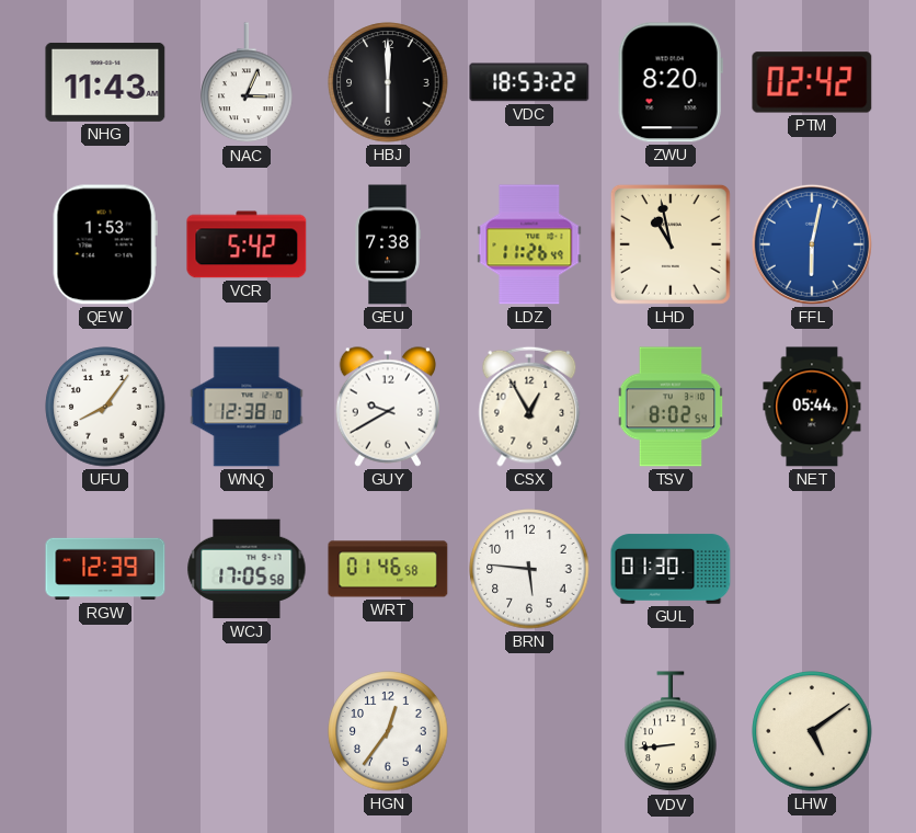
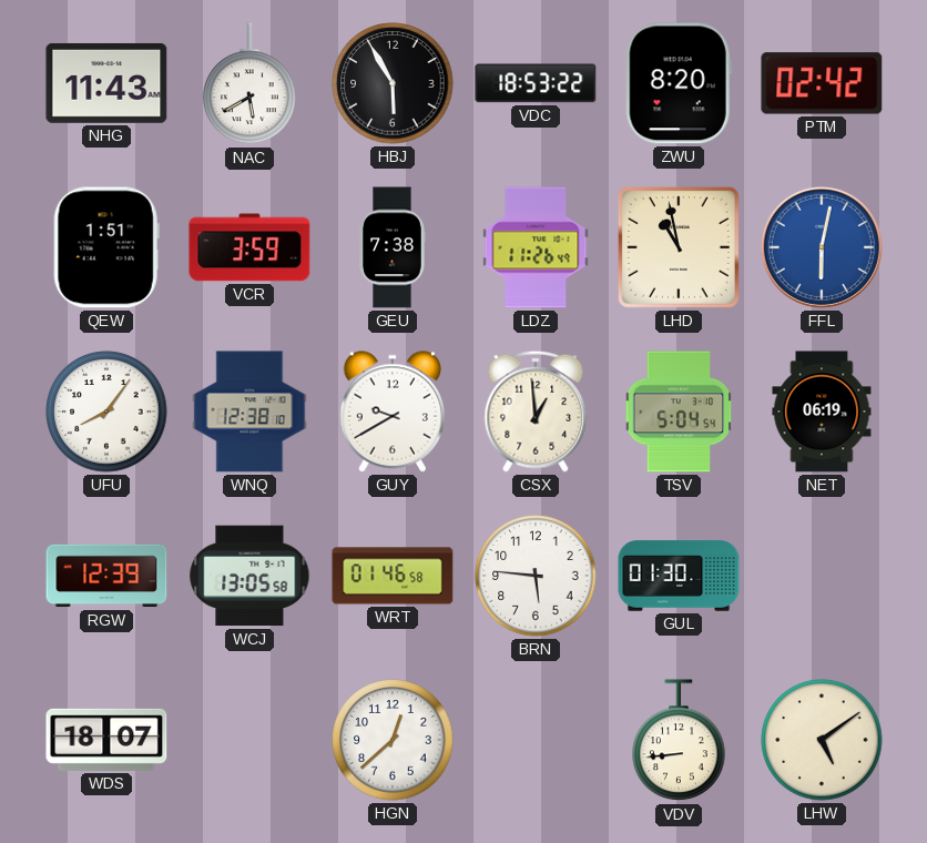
NAC: 3:04 -> 5:40 (249, 84)
HBJ: 6:00 -> 5:55 (393, 83)
QEW: 1:53 -> 1:51 (106, 247)
VCR: 5:42 -> 3:59 (249, 247)
CSX: 12:55 -> 12:59 (536, 412)
TSV: 8:02 -> 5:04 (679, 412)
NET: 05:44 -> 06:19 (822, 412)
WCJ: 17:05 -> 13:05 (249, 576)
WDS: none -> 18:07 (106, 740)
HGN: 12:36 -> 12:38 (393, 740)
